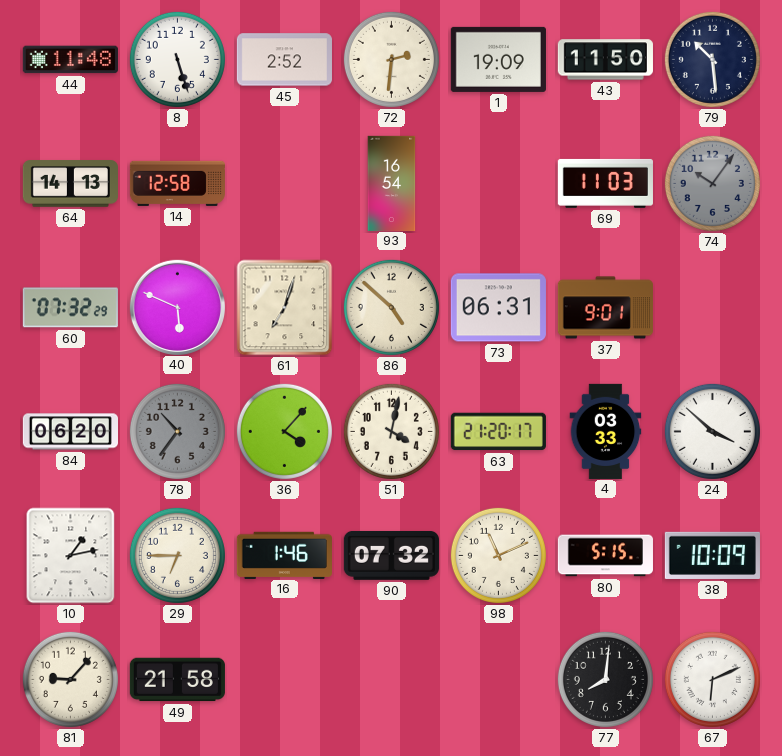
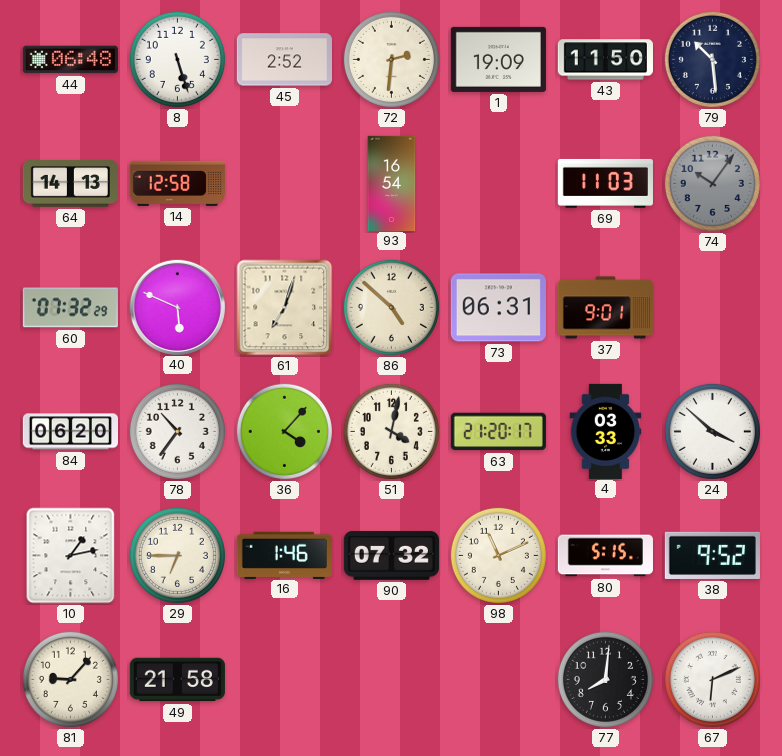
44: 11:48 -> 06:48 (70, 60)
78 dial: grey -> white (177, 431)
38: 10:09 -> 9:52 (712, 555)
